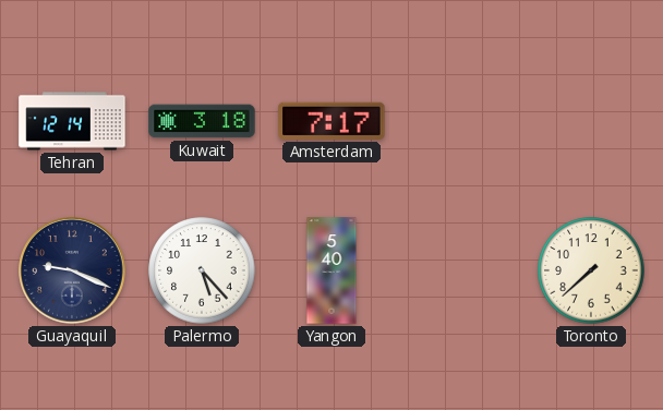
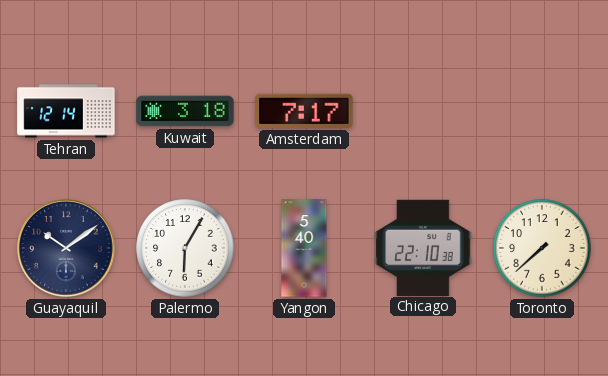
Guayaquil: 9:19 -> 10:09 (67, 249)
Palermo: 5:23 -> 6:05 (185, 248)
Chicago: none -> 22:10 (423, 247)
